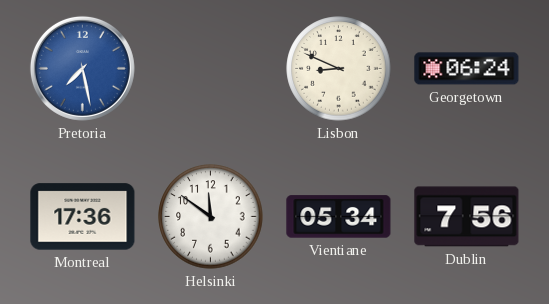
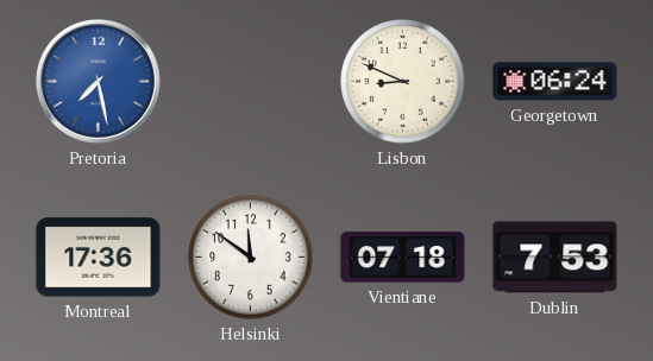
Vientiane: 05:34 -> 07:18 (403, 258)
Dublin: 7:56 -> 7:53 (555, 258)
